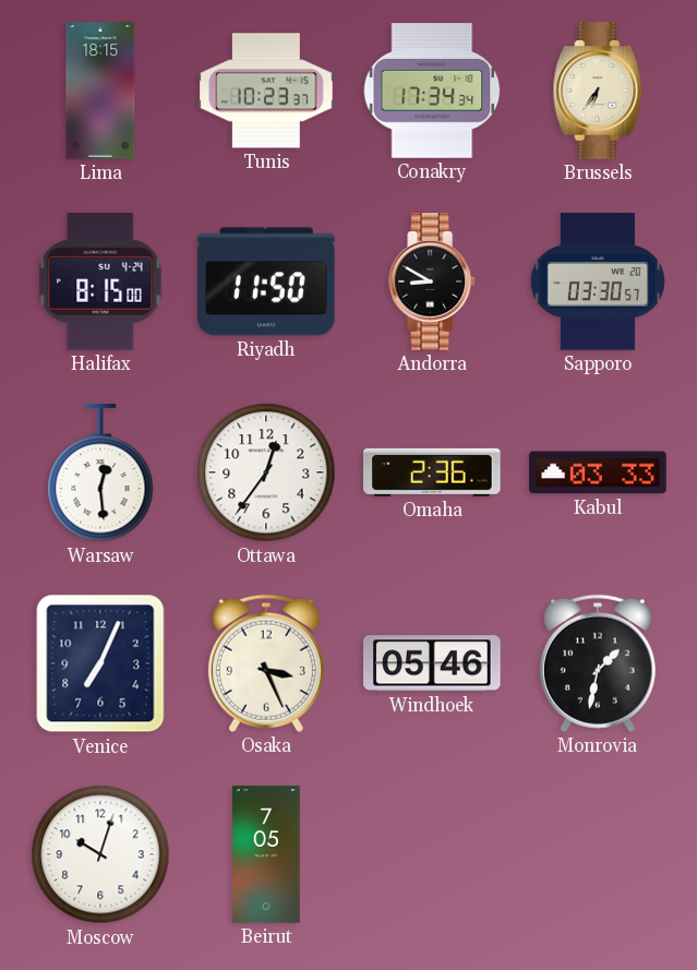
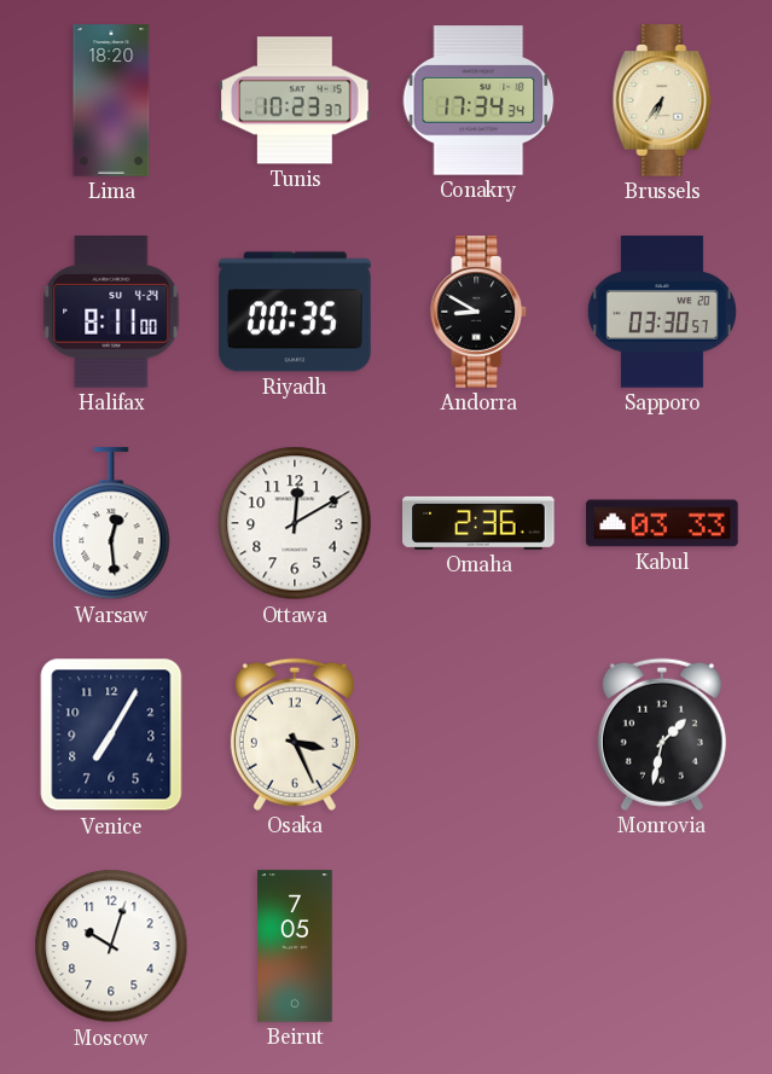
Lima: 18:15 -> 18:20 (111, 100)
Halifax: 8:15 -> 8:11 (111, 312)
Riyadh: 11:50 -> 00:35 (295, 312)
Ottawa: 12:36 -> 12:10 (295, 523)
Venice: 7:04 -> 7:05 (111, 735)
Windhoek: 05:46 -> none (432, 663)
